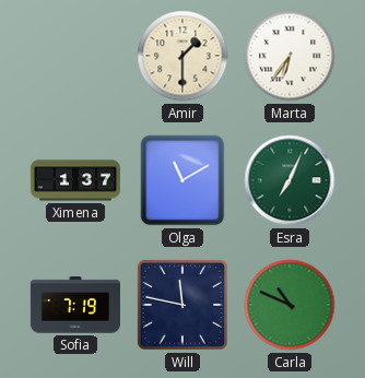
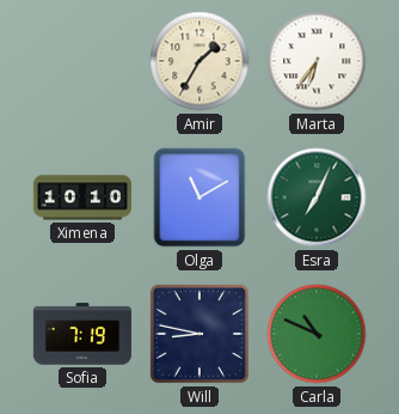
Amir: 1:30 -> 1:35 (199, 61)
Ximena: 1:37 -> 10:10 (82, 197)
Will: 11:47 -> 8:47 (199, 334)
